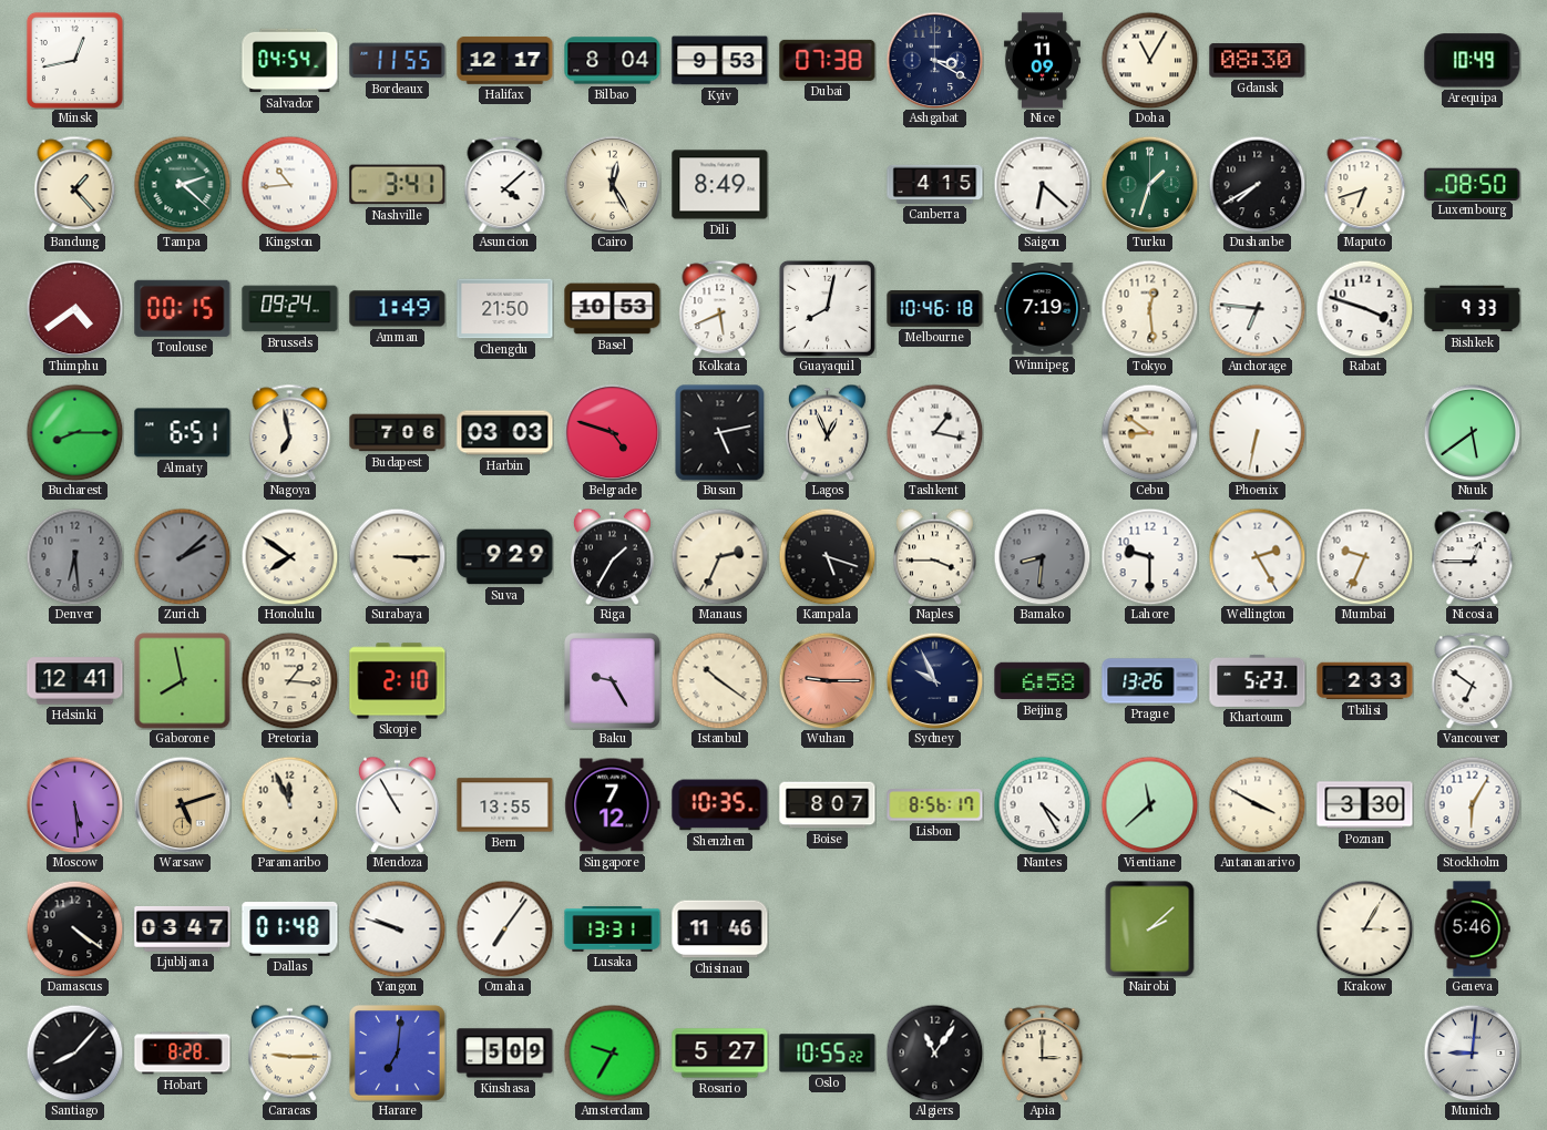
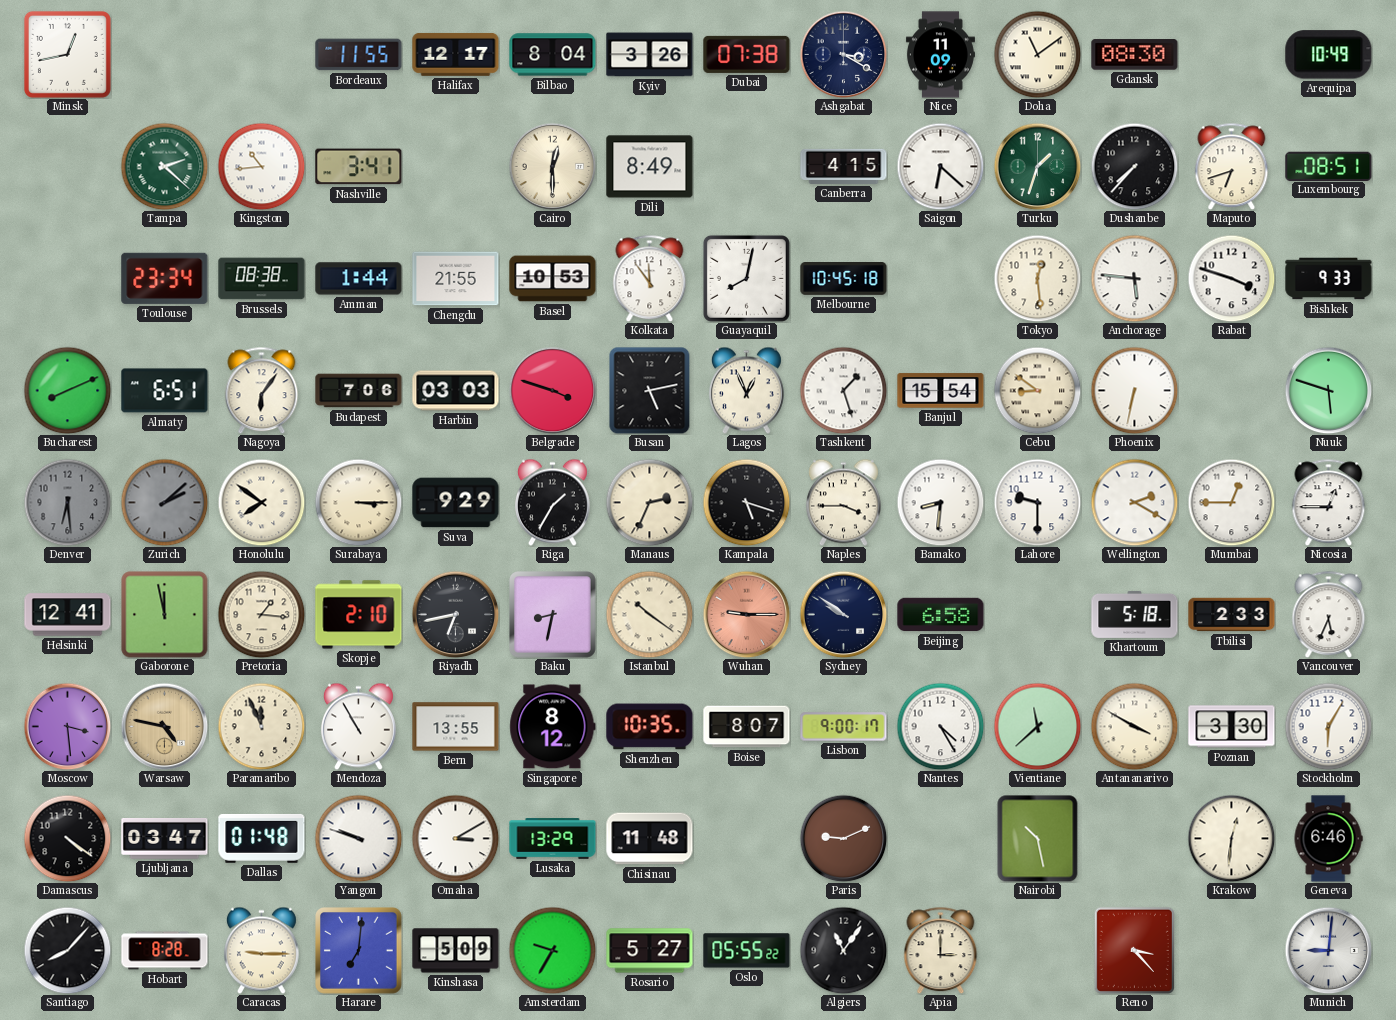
Salvador: 04:54 -> none (290, 61)
Kyiv: 9:53 -> 3:26 (650, 55)
Doha: 11:05 -> 11:09 (1037, 54)
Bandung: 1:23 -> none (75, 184)
Asuncion: 4:08 -> none (505, 184)
Cairo: 12:25 -> 12:30 (552, 166)
Dushanbe: 7:40 -> 7:37 (1134, 166)
Luxembourg: 08:50 -> 08:51 (1329, 166)
Thimphu: 4:39 -> none (74, 308)
Toulouse: 00:15 -> 23:34 (165, 278)
Brussels: 09:24 -> 08:38 (262, 279)
Amman: 1:49 -> 1:44 (359, 279)
Chengdu: 21:50 -> 21:55 (456, 279)
Kolkata: 5:41 -> 11:54 (650, 278)
Melbourne: 10:46 -> 10:45 (844, 279)
Winnipeg: 7:19 -> none (1043, 309)
Anchorage: 6:46 -> 5:46 (1134, 278)
Bucharest: 8:15 -> 8:11 (67, 390)
Nagoya: 6:58 -> 6:06 (262, 390)
Belgrade: 4:48 -> 3:48 (552, 390)
Tashkent: 1:17 -> 1:27 (843, 390)
Banjul: none -> 15:54 (941, 391)
Nuuk: 5:39 -> 5:48 (1328, 390)
Bamako dial: grey -> white (940, 502)
Wellington: 2:25 -> 2:20 (1134, 502)
Mumbai: 9:34 -> 12:45 (1231, 502)
Gaborone: 7:58 -> 11:58 (165, 615)
Riyadh: none -> 6:43 (455, 614)
Baku: 9:25 -> 8:32 (553, 615)
Sydney: 9:56 -> 9:51 (843, 614)
Prague: 13:26 -> none (1150, 681)
Khartoum: 5:23 -> 5:18 (1135, 614)
Vancouver: 6:51 -> 5:34 (1329, 614)
Moscow: 5:29 -> 3:29 (67, 726)
Warsaw: 5:12 -> 4:47 (164, 726)
Singapore: 7:12 -> 8:12 (553, 727)
Lisbon: 8:56 -> 9:00 (844, 727)
Omaha: 7:06 -> 3:10 (455, 838)
Lusaka: 13:31 -> 13:29 (553, 839)
Chisinau: 11:46 -> 11:48 (650, 839)
Paris: none -> 9:11 (843, 838)
Nairobi: 2:08 -> 10:28 (1038, 838)
Krakow: 3:05 -> 12:31 (1231, 838)
Geneva: 5:46 -> 6:46 (1328, 839)
Oslo: 10:55 -> 05:55 (747, 951)
Reno: none -> 3:23 (1134, 950)
